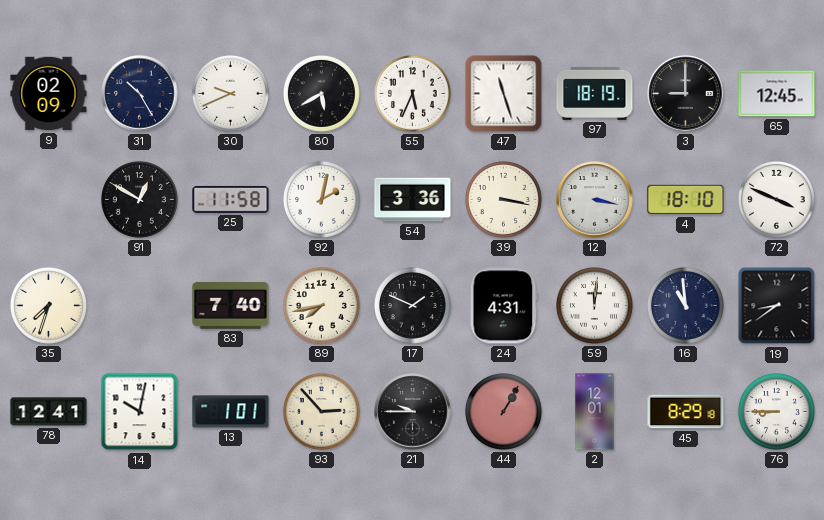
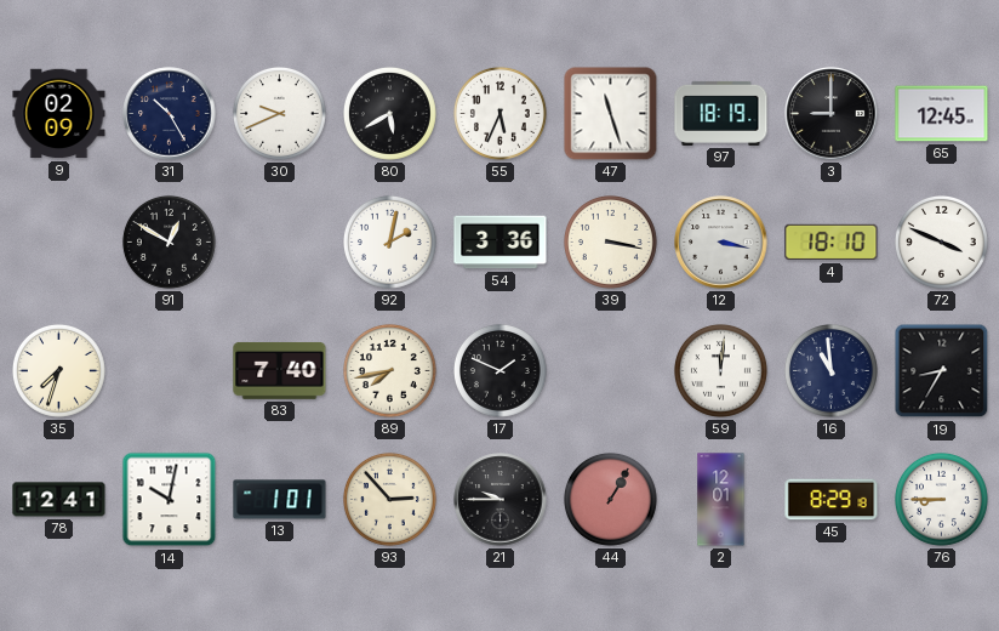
25: 11:58 -> none (231, 199)
24: 4:31 -> none (504, 306)
19: 8:39 -> 8:35 (942, 371)
